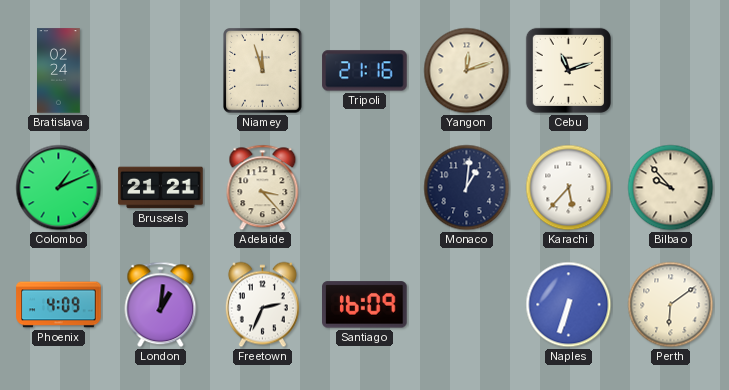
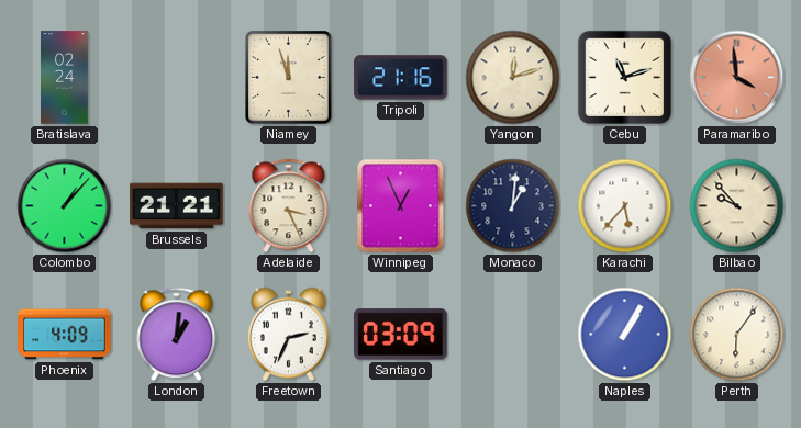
Paramaribo: none -> 3:59 (737, 78)
Colombo: 1:11 -> 1:07 (65, 206)
Adelaide: 3:23 -> 3:26 (289, 206)
Winnipeg: none -> 12:56 (401, 206)
Santiago: 16:09 -> 03:09 (401, 335)
Naples: 6:33 -> 1:05 (625, 335)
Perth: 6:09 -> 6:06 (737, 335)
